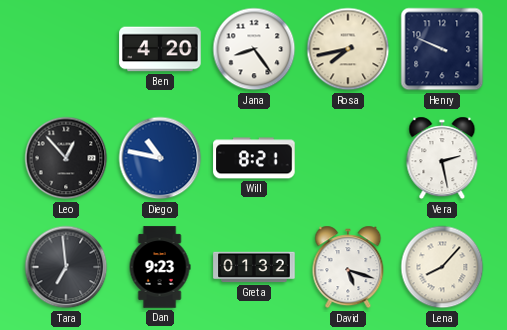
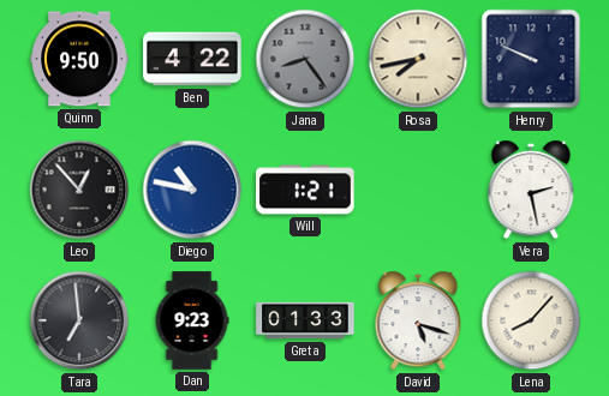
Quinn: none -> 9:50 (79, 59)
Ben: 4:20 -> 4:22 (192, 59)
Jana dial: white -> grey (305, 59)
Will: 8:21 -> 1:21 (305, 190)
Greta: 01:32 -> 01:33 (305, 320)
